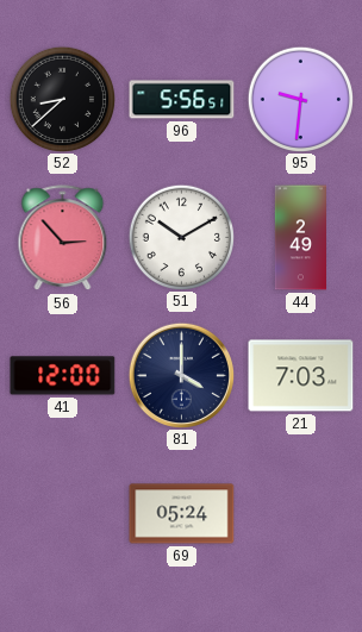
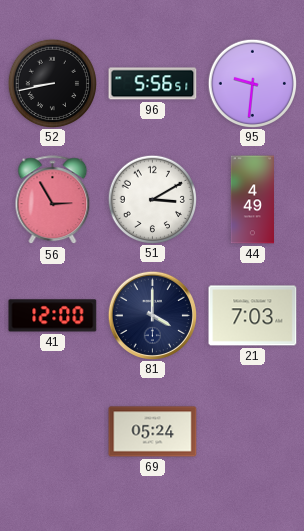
52: 8:38 -> 8:43 (52, 83)
56: 2:53 -> 2:55 (53, 200)
51: 10:10 -> 3:10 (152, 199)
44: 2:49 -> 4:49 (252, 200)
